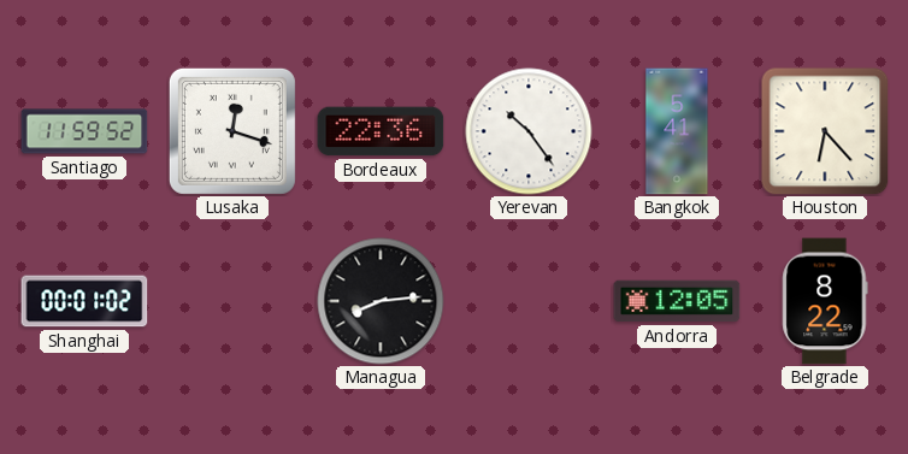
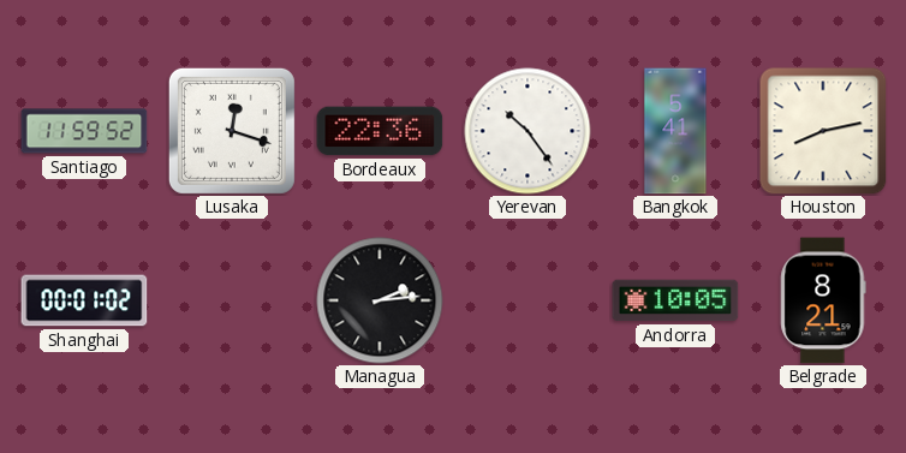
Houston: 6:23 -> 8:13 (823, 131)
Managua: 8:14 -> 2:14 (380, 300)
Andorra: 12:05 -> 10:05 (675, 300)
Belgrade: 8:22 -> 8:21 (823, 300)
